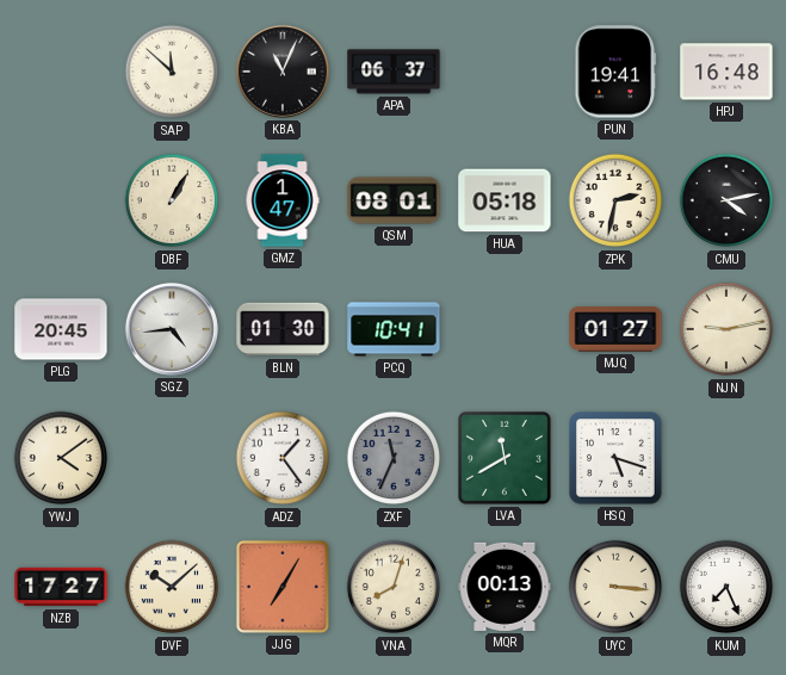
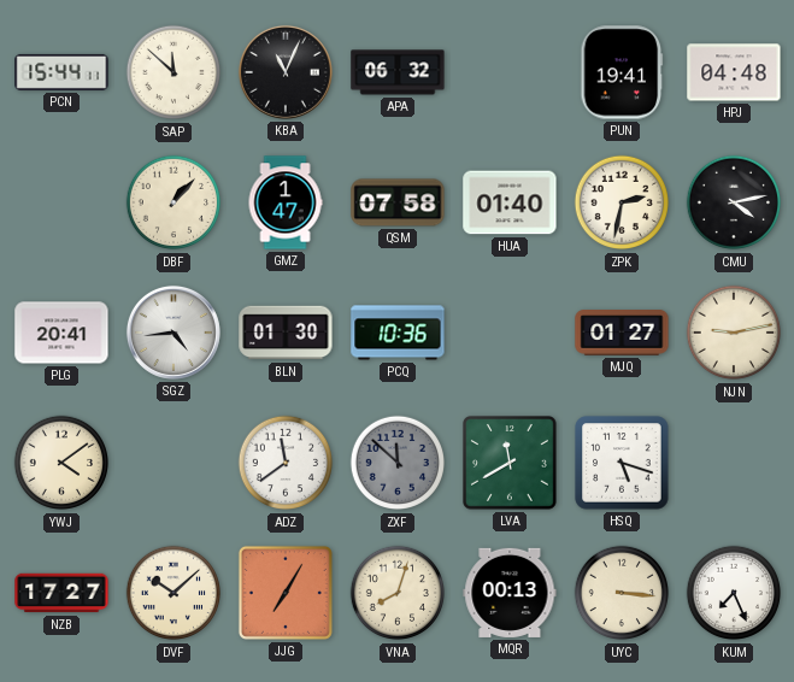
PCN: none -> 15:44 (61, 72)
APA: 06:37 -> 06:32 (398, 72)
HPJ: 16:48 -> 04:48 (734, 72)
DBF: 1:05 -> 1:07 (173, 202)
QSM: 08:01 -> 07:58 (398, 202)
HUA: 05:18 -> 01:40 (510, 202)
PLG: 20:45 -> 20:41 (61, 333)
PCQ: 10:41 -> 10:36 (398, 333)
ADZ: 1:24 -> 11:39 (286, 463)
ZXF: 11:34 -> 11:52 (398, 463)
